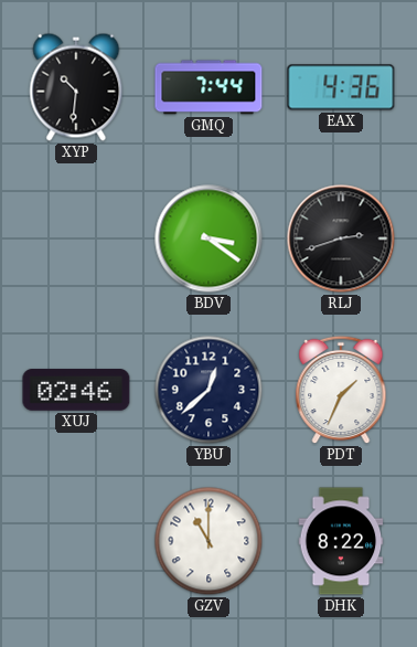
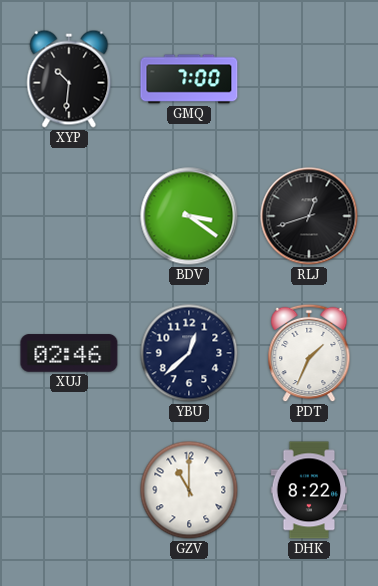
GMQ: 7:44 -> 7:00 (189, 79)
EAX: 4:36 -> none (341, 87)
RLJ: 2:42 -> 12:42 (309, 216)
